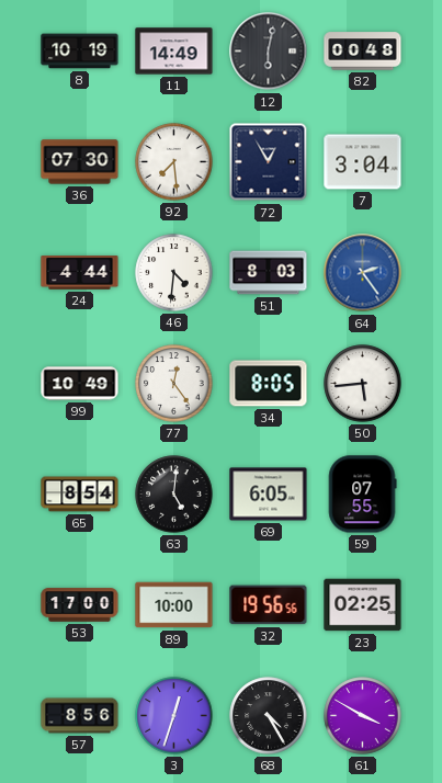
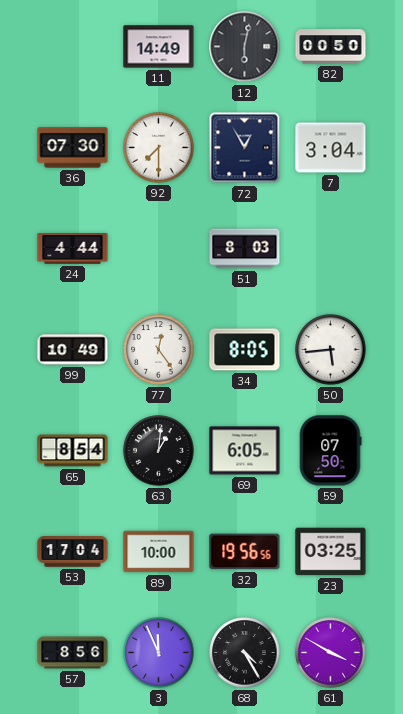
8: 10:19 -> none (80, 52)
82: 00:48 -> 00:50 (331, 47)
92: 7:29 -> 7:30 (159, 148)
46: 4:31 -> none (174, 273)
64: 2:24 -> none (363, 273)
63: 5:01 -> 1:01 (159, 451)
59: 07:55 -> 07:50 (330, 451)
53: 17:00 -> 17:04 (73, 552)
23: 02:25 -> 03:25 (331, 552)
3: 12:33 -> 11:56 (159, 653)
